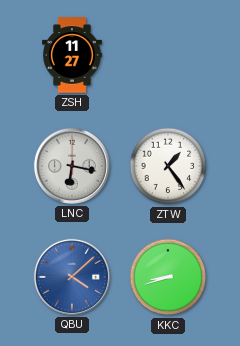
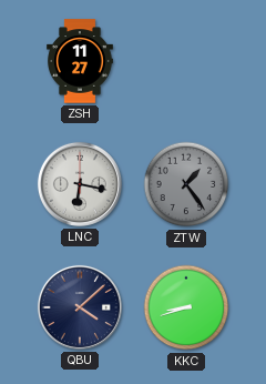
ZTW dial: white -> grey (186, 184)
QBU dial: blue -> navy (80, 307)
